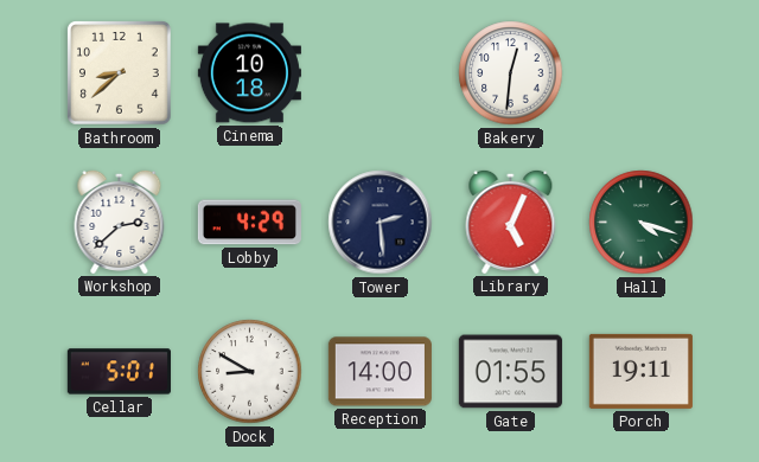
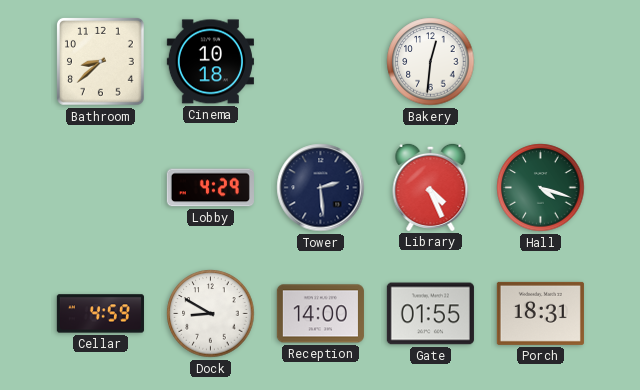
Workshop: 2:38 -> none (120, 222)
Library: 5:04 -> 4:26 (431, 187)
Cellar: 5:01 -> 4:59 (100, 314)
Porch: 19:11 -> 18:31 (540, 313)
